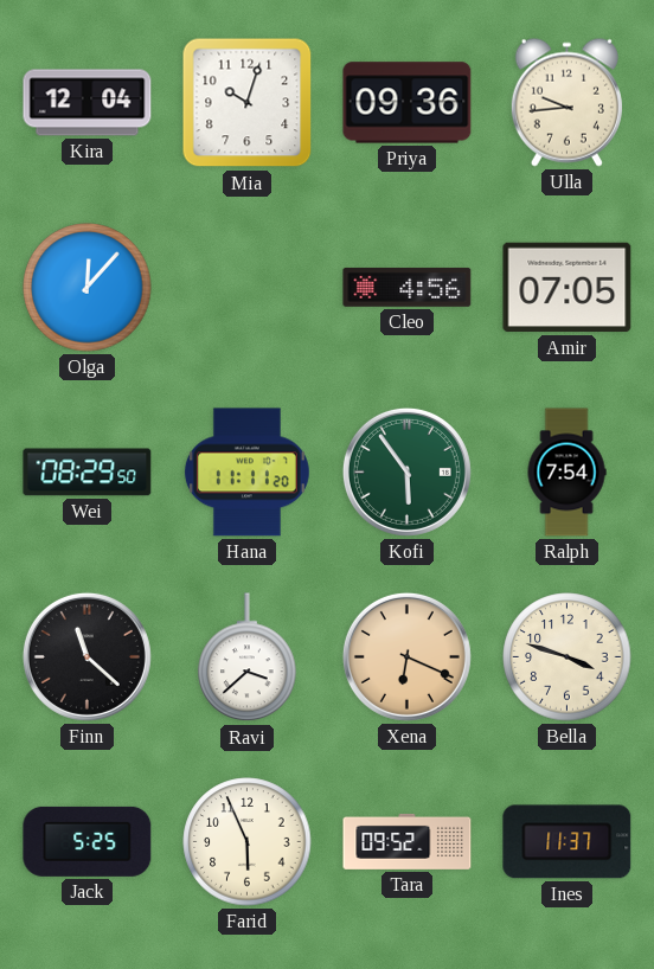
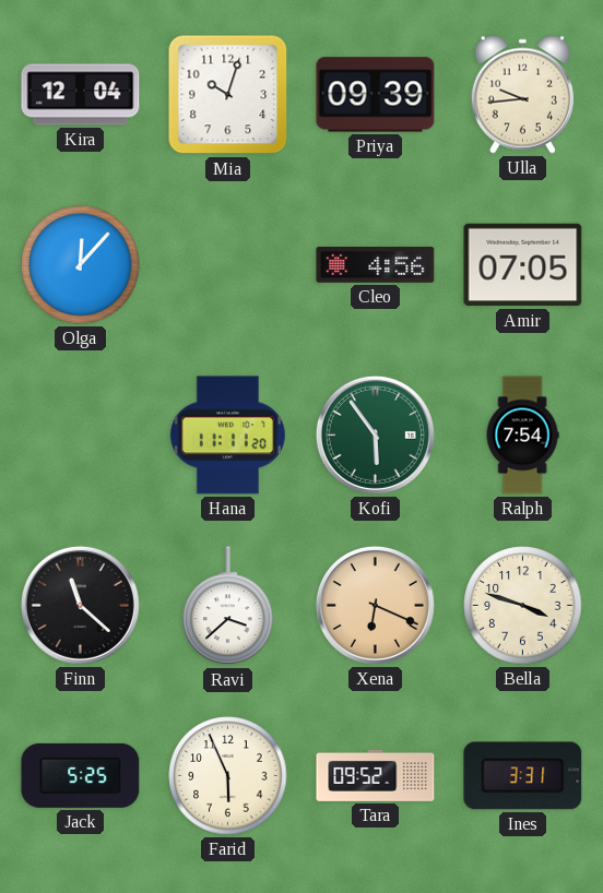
Priya: 09:36 -> 09:39 (376, 95)
Wei: 08:29 -> none (88, 473)
Ines: 11:37 -> 3:31 (523, 776)
